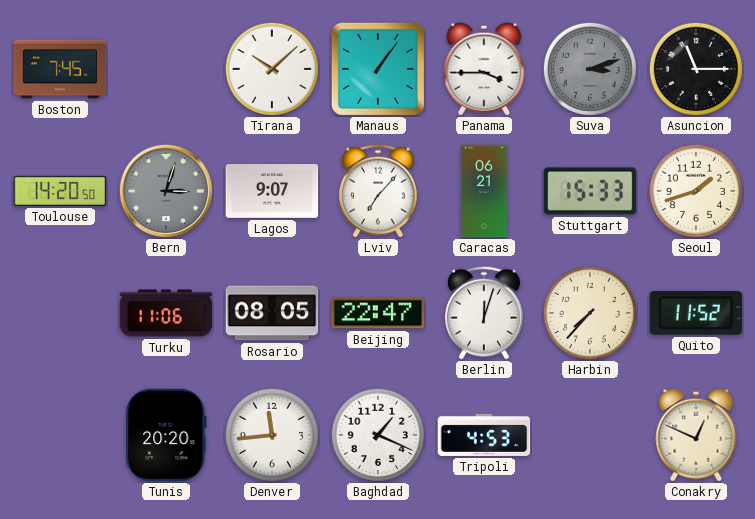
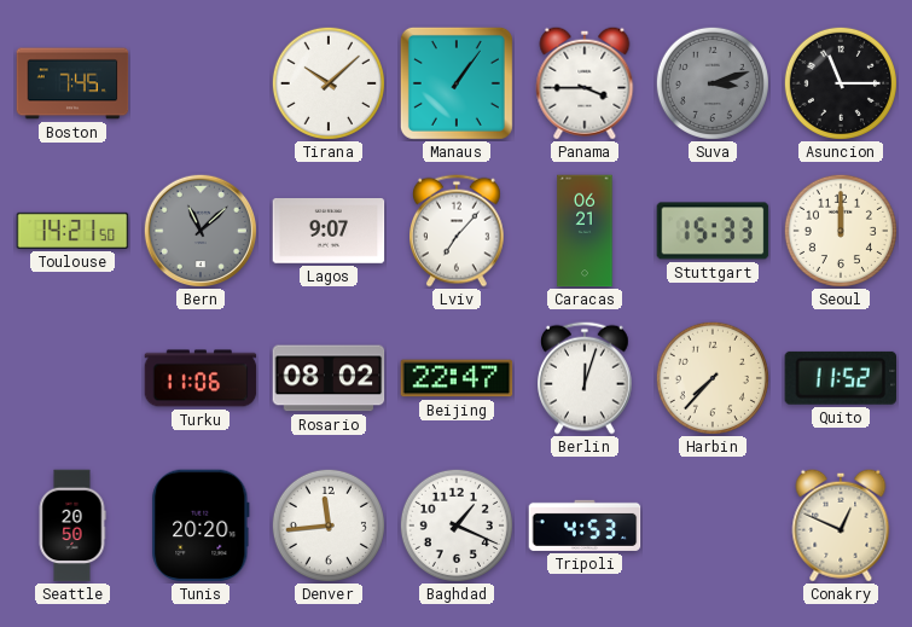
Toulouse: 14:20 -> 14:21 (72, 231)
Bern: 3:03 -> 11:08 (199, 230)
Seoul: 1:42 -> 12:00 (841, 231)
Rosario: 08:05 -> 08:02 (329, 378)
Seattle: none -> 20:50 (72, 526)
